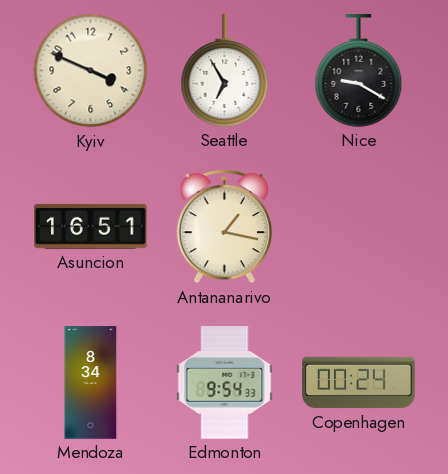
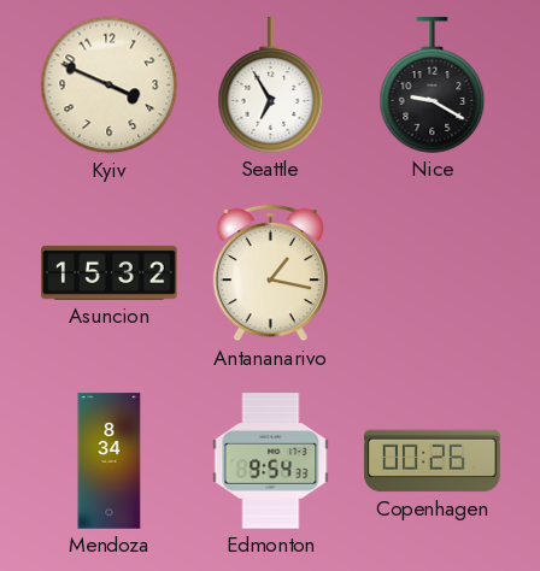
Asuncion: 16:51 -> 15:32 (110, 272)
Copenhagen: 00:24 -> 00:26 (433, 461)
